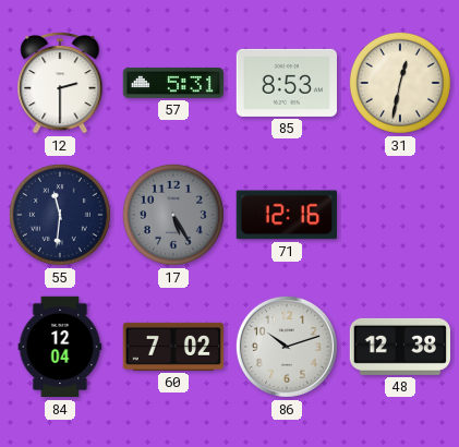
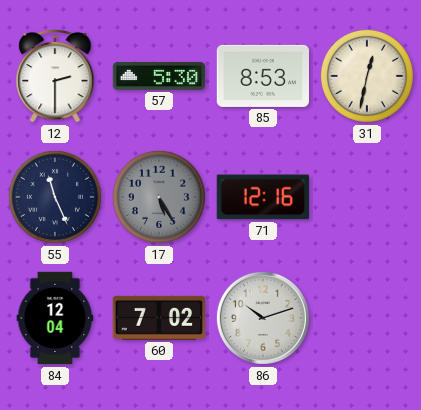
57: 5:31 -> 5:30 (159, 76)
55: 11:31 -> 11:26 (55, 197)
48: 12:38 -> none (399, 347)
